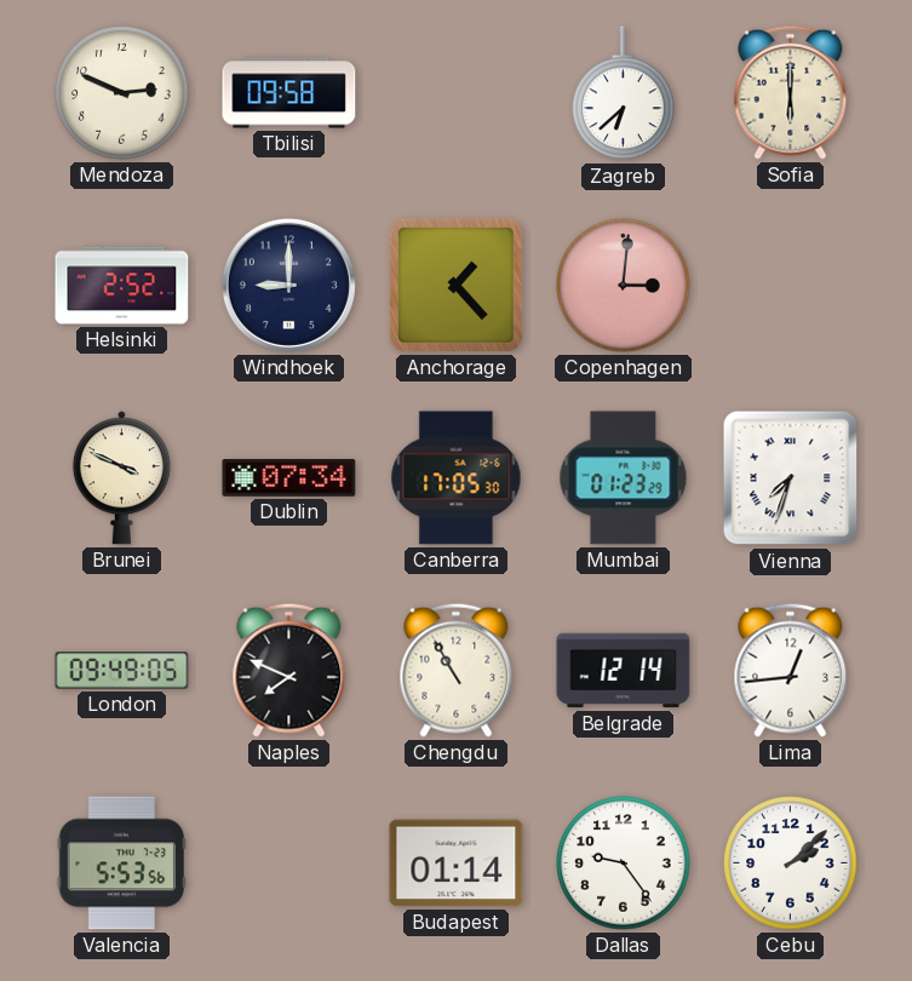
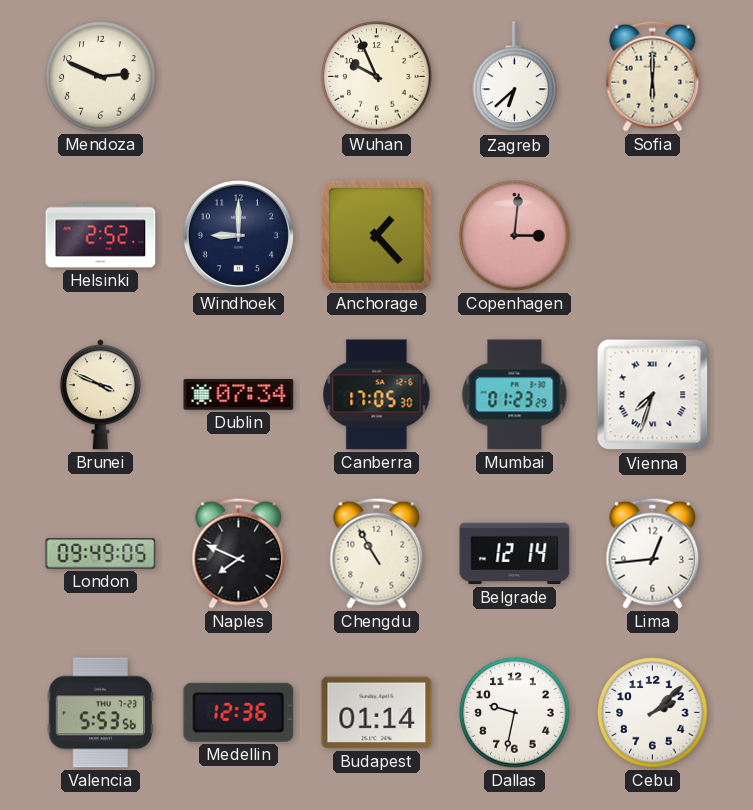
Tbilisi: 09:58 -> none (289, 93)
Wuhan: none -> 9:56 (377, 77)
Medellin: none -> 12:36 (239, 712)
Dallas: 9:24 -> 9:32 (515, 713)
